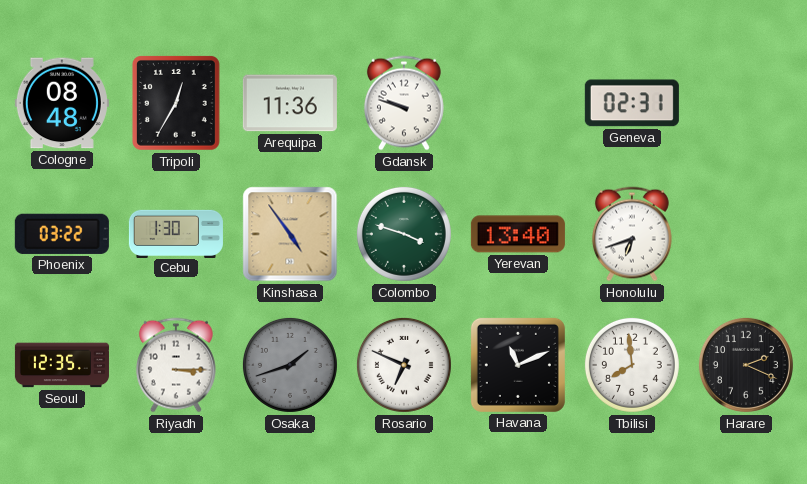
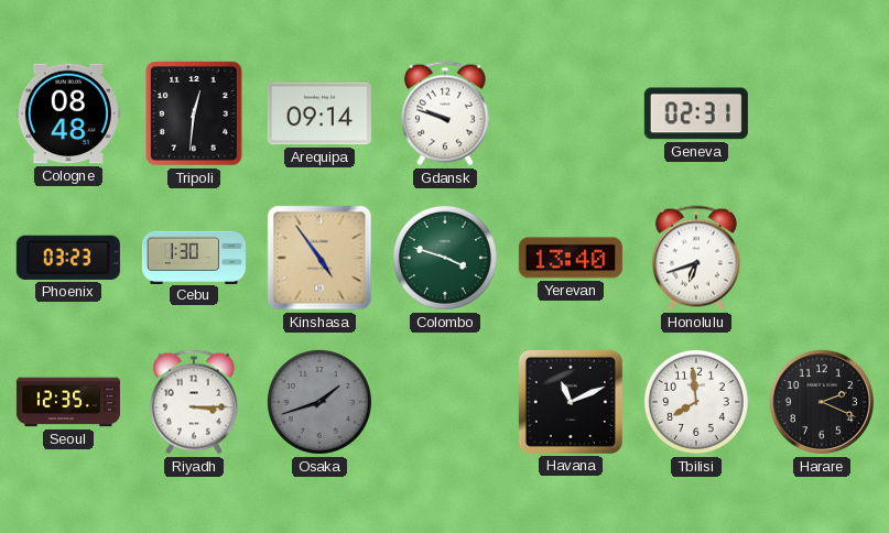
Tripoli: 12:35 -> 12:31 (194, 115)
Arequipa: 11:36 -> 09:14 (319, 113)
Phoenix: 03:22 -> 03:23 (68, 258)
Rosario: 6:49 -> none (404, 365)
